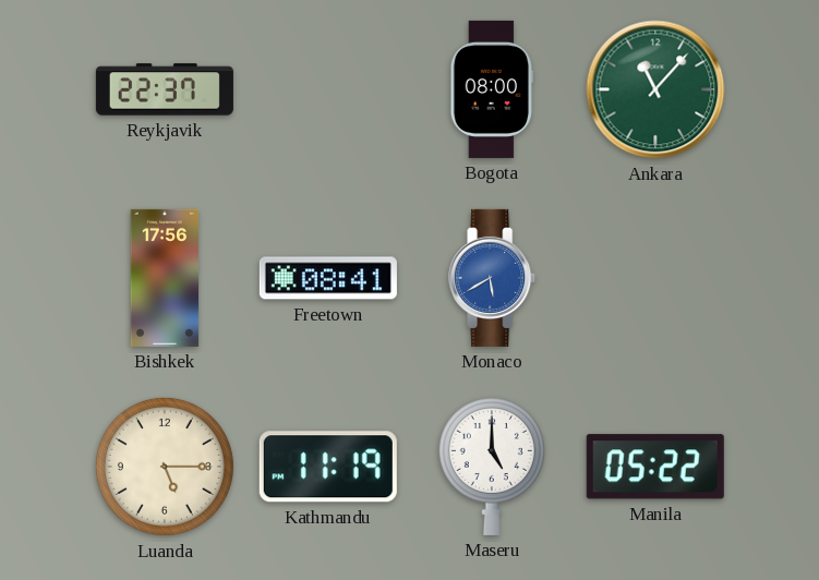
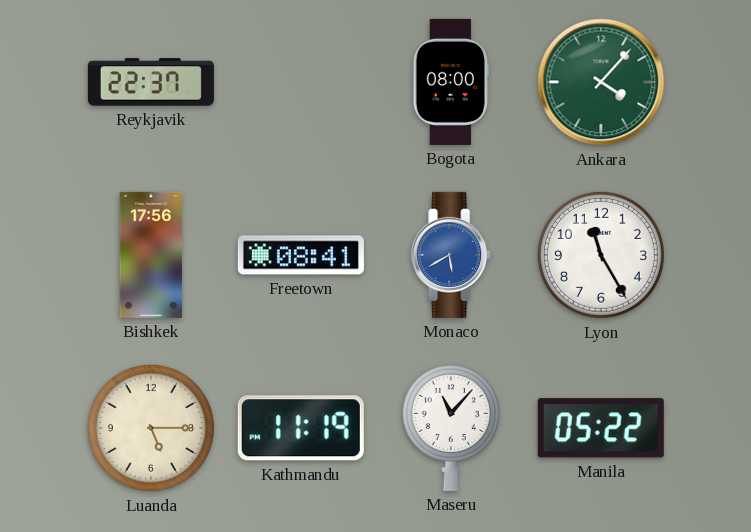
Ankara: 11:07 -> 4:07 (601, 82)
Lyon: none -> 11:25 (601, 255)
Maseru: 5:00 -> 11:07 (451, 428)
